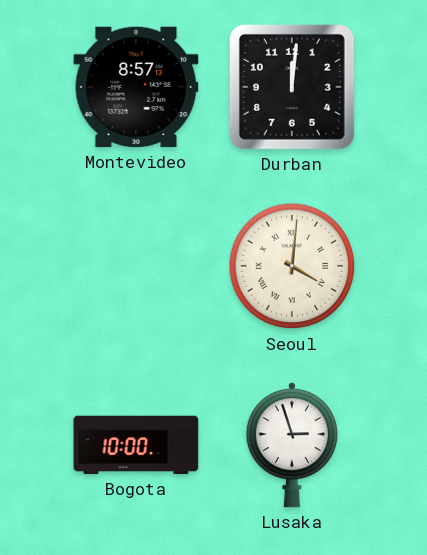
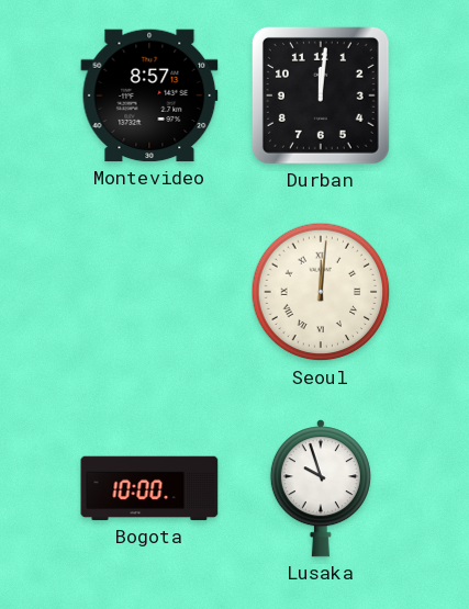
Seoul: 4:01 -> 12:01 (321, 292)
Lusaka: 2:57 -> 9:57 (321, 488)
